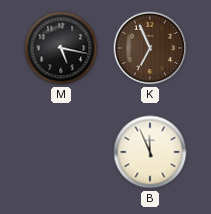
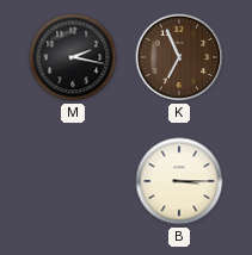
M: 5:17 -> 2:17 (73, 57)
B: 11:56 -> 3:15 (179, 181)
